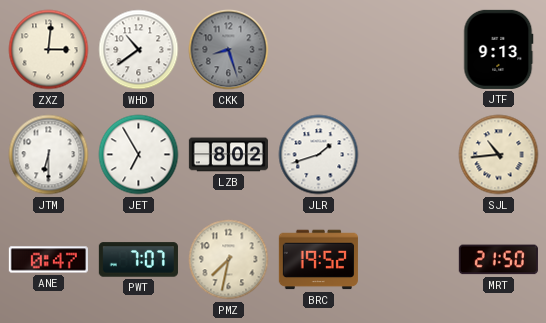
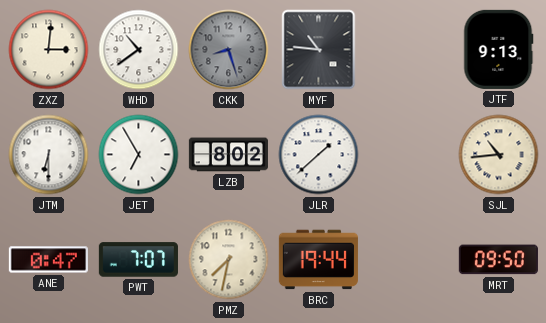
MYF: none -> 10:46 (319, 50)
JLR: 1:42 -> 1:38 (319, 155)
BRC: 19:52 -> 19:44 (318, 260)
MRT: 21:50 -> 09:50 (498, 260)
